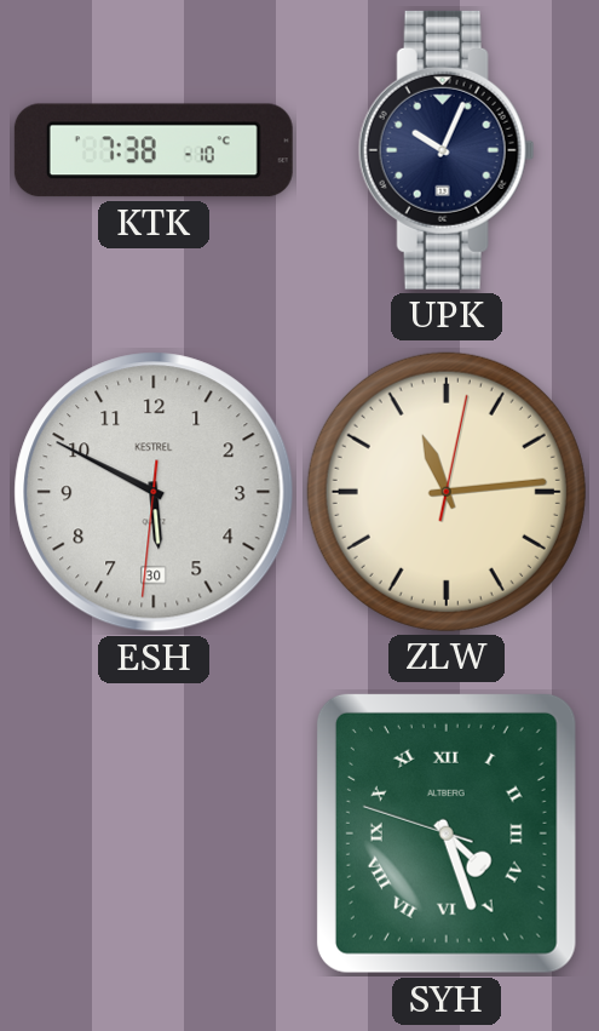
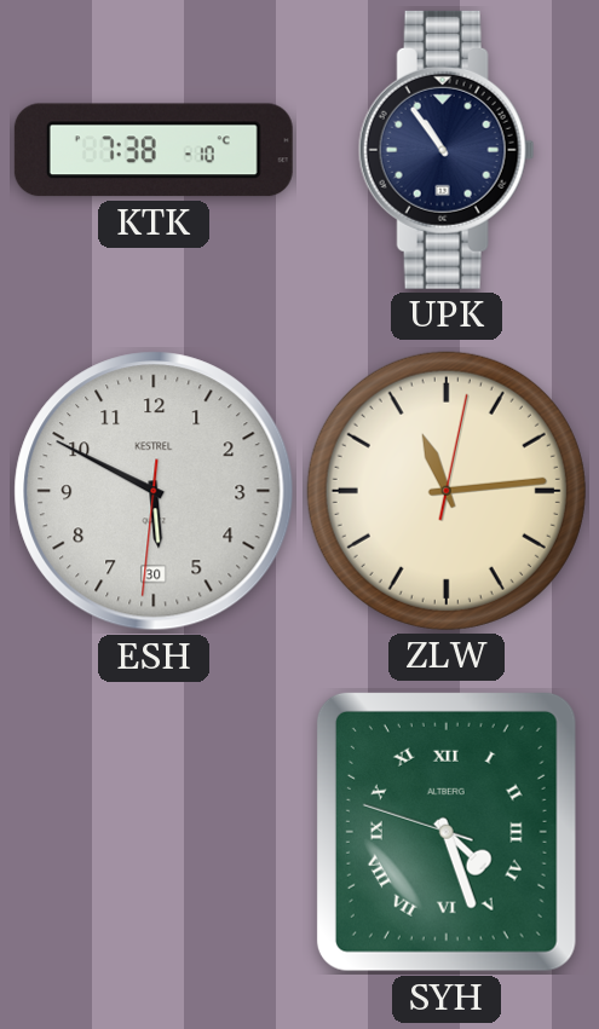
UPK: 10:04 -> 10:54 (447, 150)
